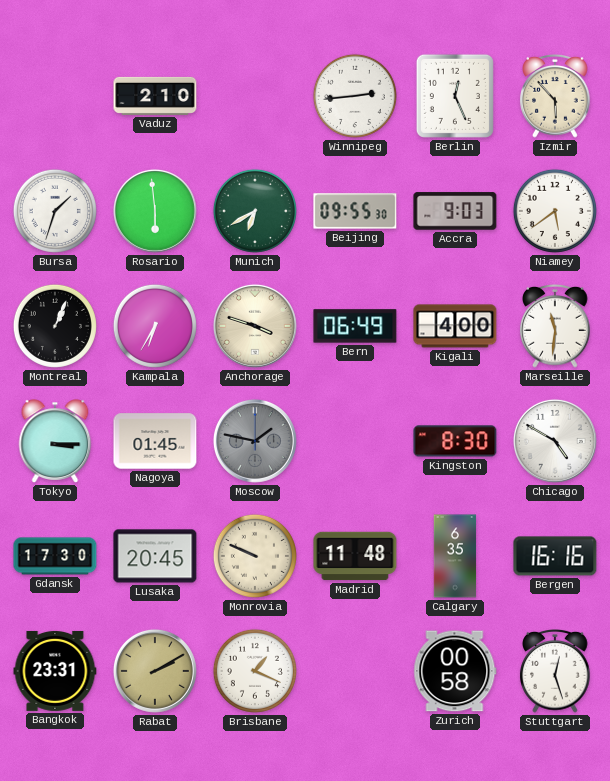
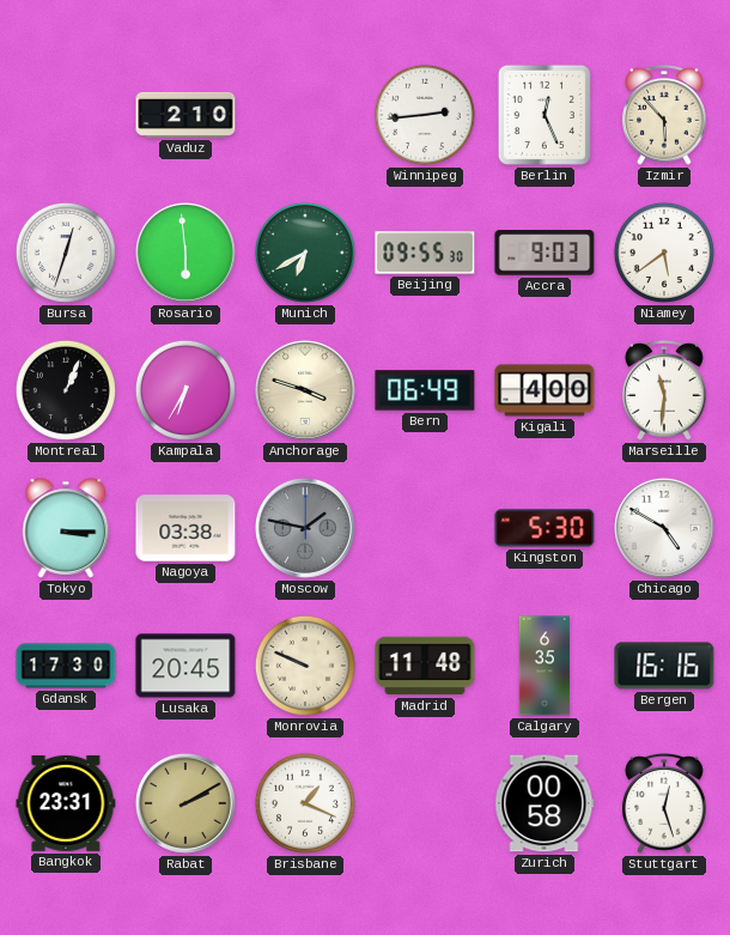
Bursa: 1:33 -> 12:33 (66, 253)
Nagoya: 01:45 -> 03:38 (185, 528)
Kingston: 8:30 -> 5:30 (545, 528)
